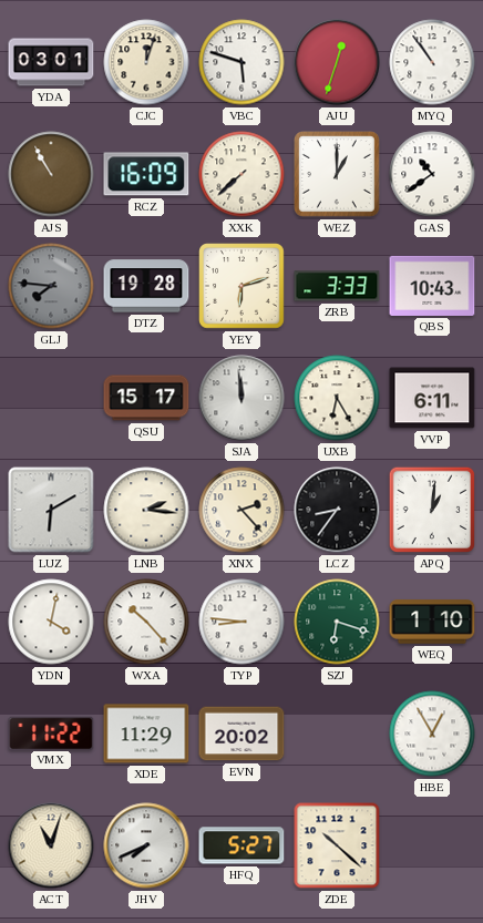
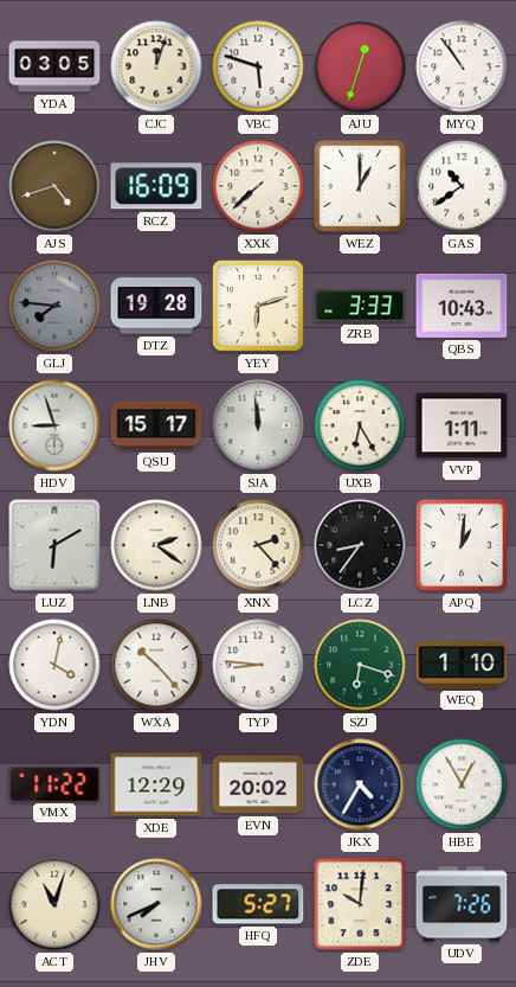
YDA: 03:01 -> 03:05 (54, 66)
AJS: 10:55 -> 4:42 (54, 186)
HDV: none -> 8:57 (54, 425)
VVP: 6:11 -> 1:11 (462, 425)
LNB: 2:16 -> 2:21 (156, 545)
XDE: 11:29 -> 12:29 (156, 784)
JKX: none -> 4:35 (360, 784)
ZDE: 10:22 -> 10:01 (360, 904)
UDV: none -> 7:26 (462, 904)
